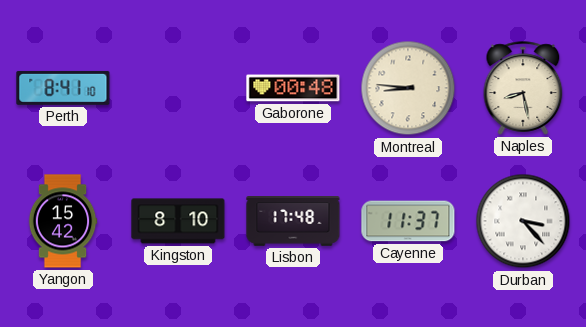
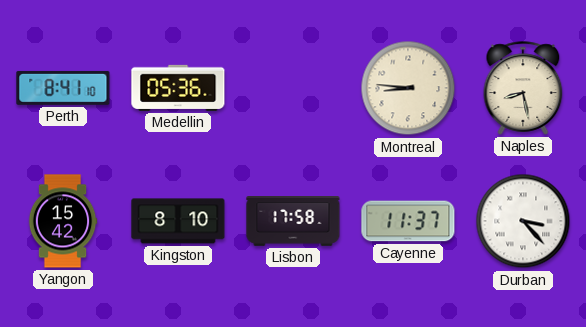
Medellin: none -> 05:36 (178, 88)
Gaborone: 00:48 -> none (293, 88)
Lisbon: 17:48 -> 17:58 (293, 222)
